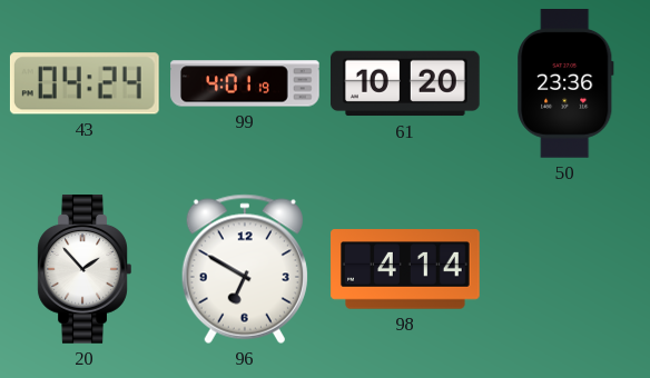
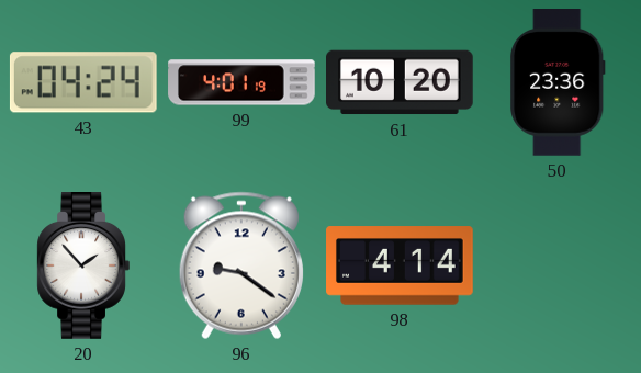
96: 6:50 -> 9:21 (241, 265)
